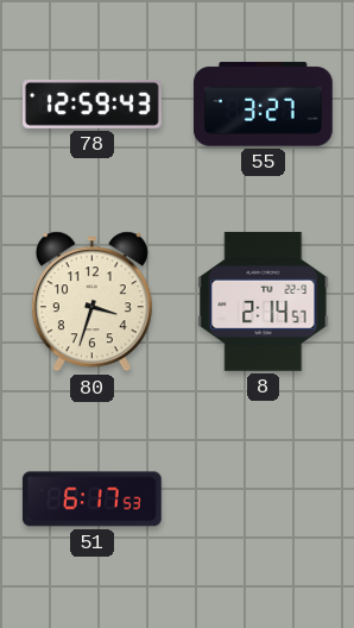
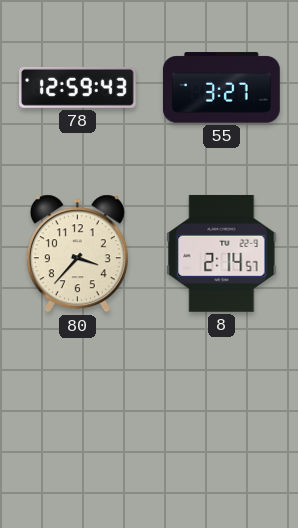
80: 3:33 -> 3:37 (77, 254)
51: 6:17 -> none (91, 500)
